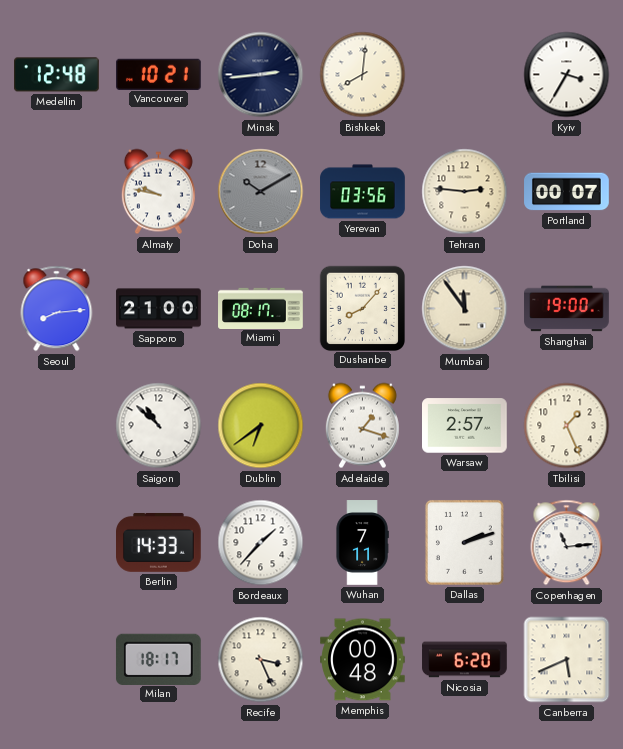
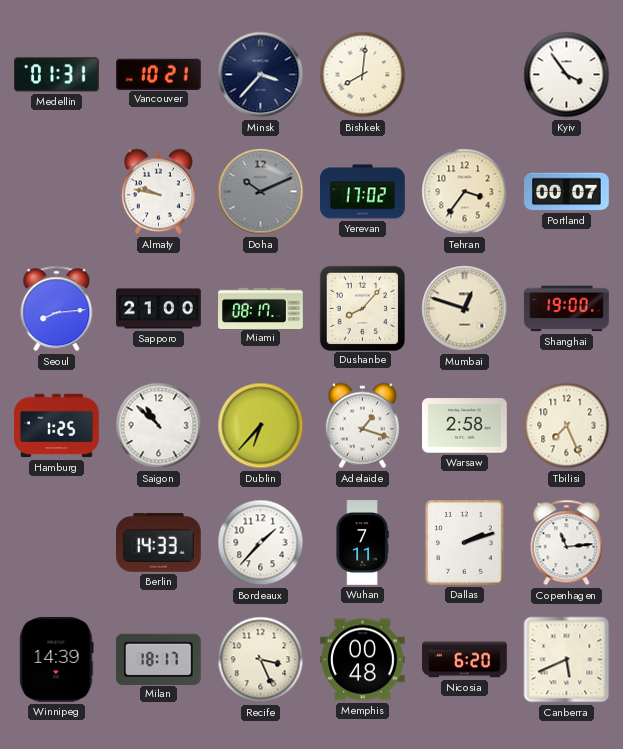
Medellin: 12:48 -> 01:31 (57, 75)
Minsk: 2:44 -> 3:37 (261, 75)
Kyiv: 3:35 -> 3:54 (567, 75)
Doha: 10:10 -> 10:11 (261, 192)
Yerevan: 03:56 -> 17:02 (363, 192)
Tehran: 2:46 -> 3:36 (465, 192)
Mumbai: 11:54 -> 12:48 (465, 309)
Hamburg: none -> 1:25 (57, 426)
Dublin: 6:39 -> 6:37 (261, 426)
Warsaw: 2:57 -> 2:58 (465, 426)
Tbilisi: 1:26 -> 7:26 (567, 426)
Winnipeg: none -> 14:39 (57, 660)
